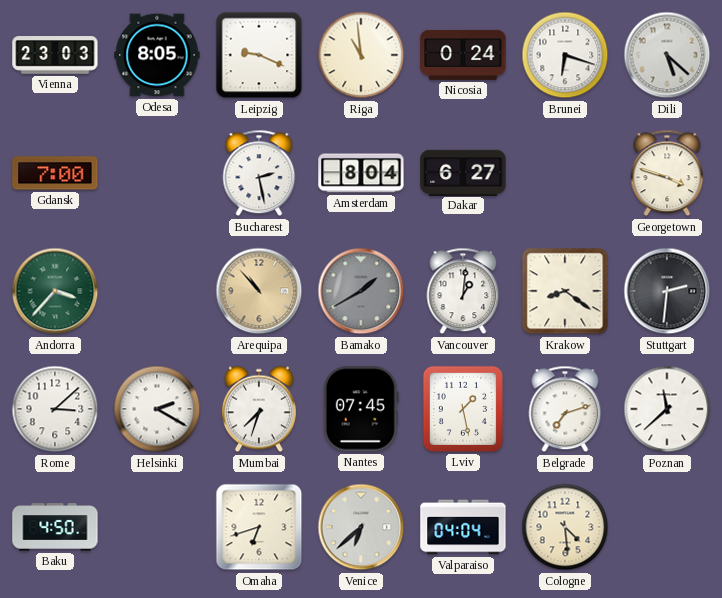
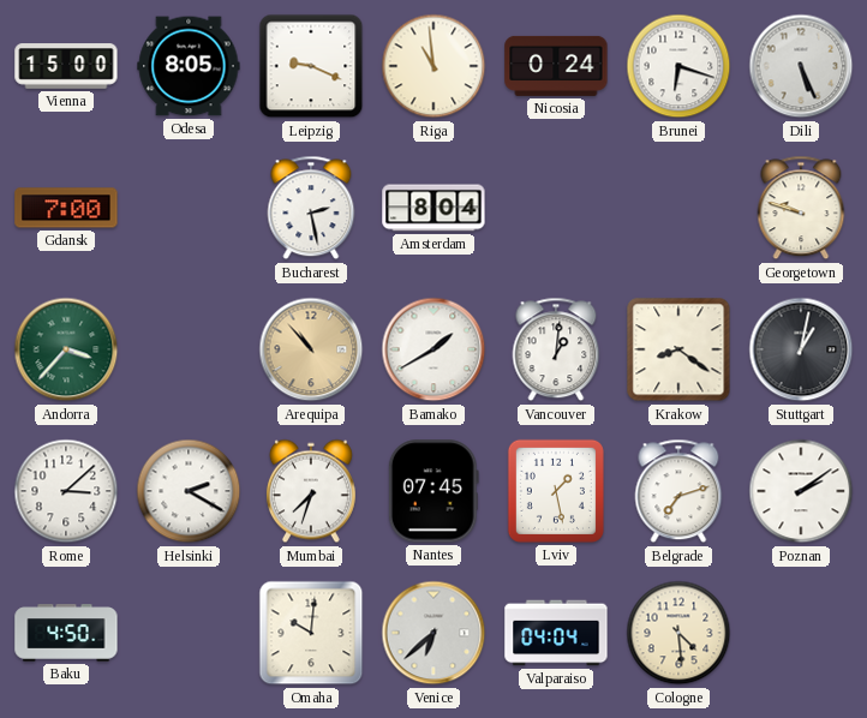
Vienna: 23:03 -> 15:00 (66, 66)
Dili: 5:22 -> 5:26 (801, 66)
Dakar: 6:27 -> none (463, 172)
Georgetown: 3:48 -> 9:48 (801, 208)
Bamako dial: grey -> white (433, 349)
Stuttgart: 2:31 -> 1:02 (801, 349)
Poznan: 11:38 -> 2:09 (801, 491)
Omaha: 6:42 -> 10:01 (311, 633)
